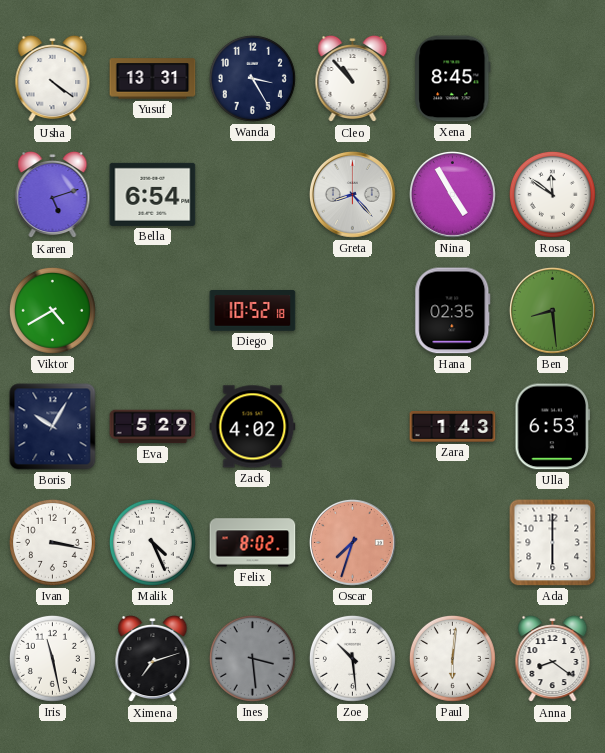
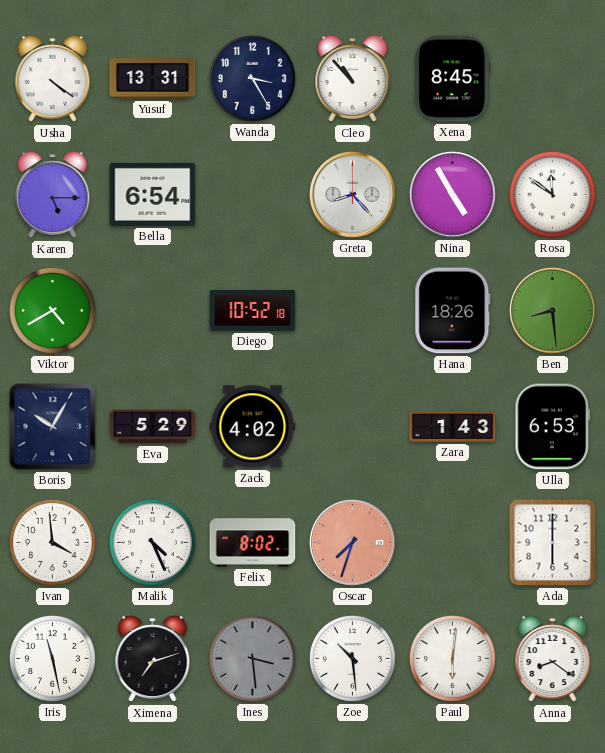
Karen: 5:12 -> 5:15 (53, 195)
Hana: 02:35 -> 18:26 (453, 311)
Ivan: 3:17 -> 3:59 (52, 542)
